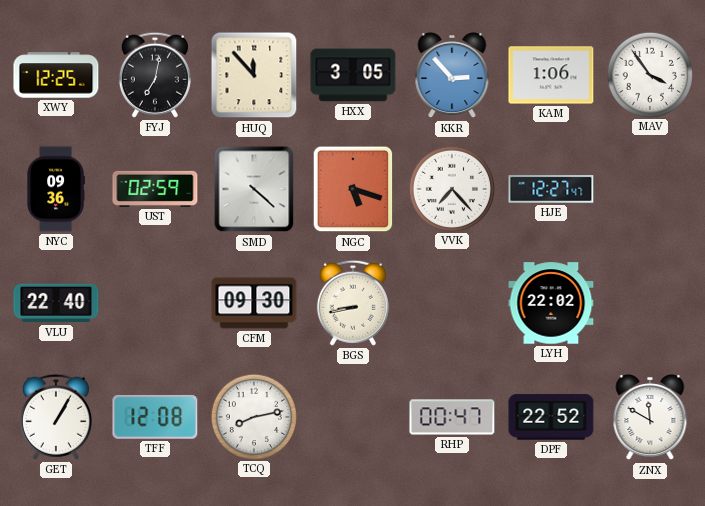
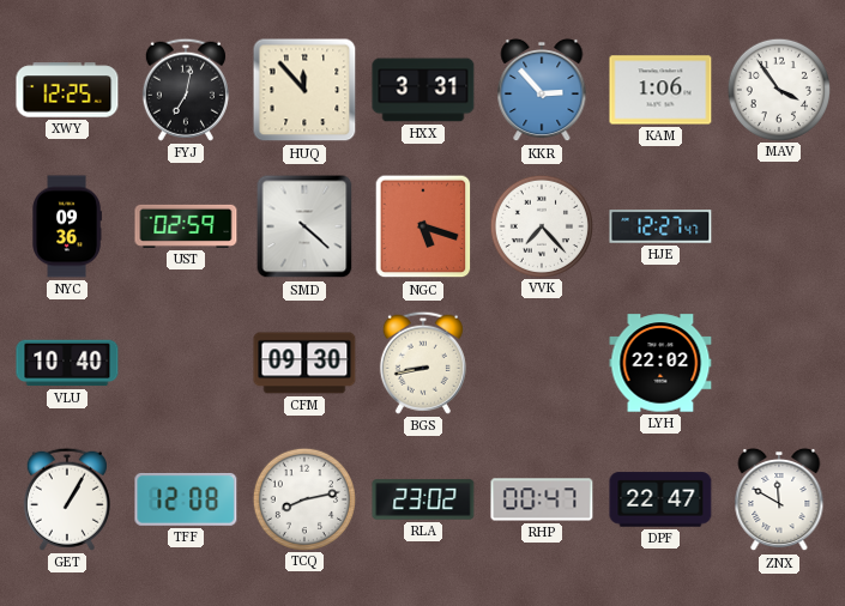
HXX: 3:05 -> 3:31 (423, 90)
VLU: 22:40 -> 10:40 (67, 363)
RLA: none -> 23:02 (423, 499)
DPF: 22:52 -> 22:47 (660, 499)
